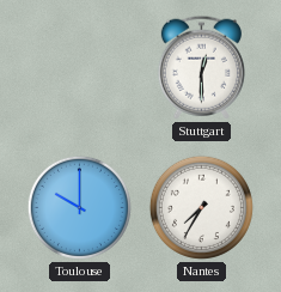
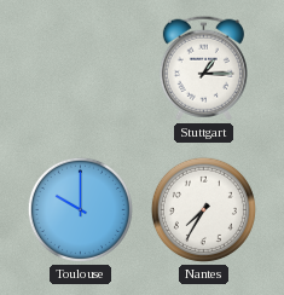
Stuttgart: 12:30 -> 1:15 (203, 68)
